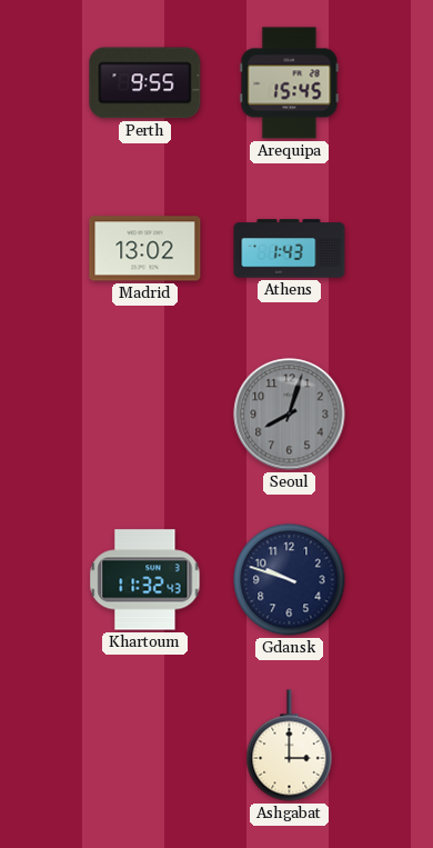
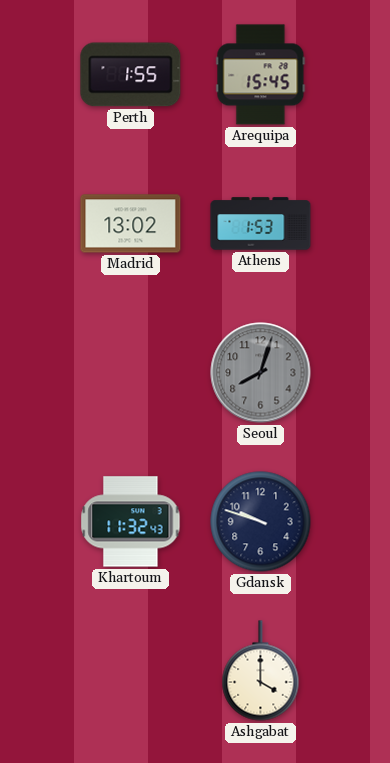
Perth: 9:55 -> 1:55 (131, 75)
Athens: 1:43 -> 1:53 (261, 224)
Ashgabat: 3:00 -> 4:00 (261, 671)
